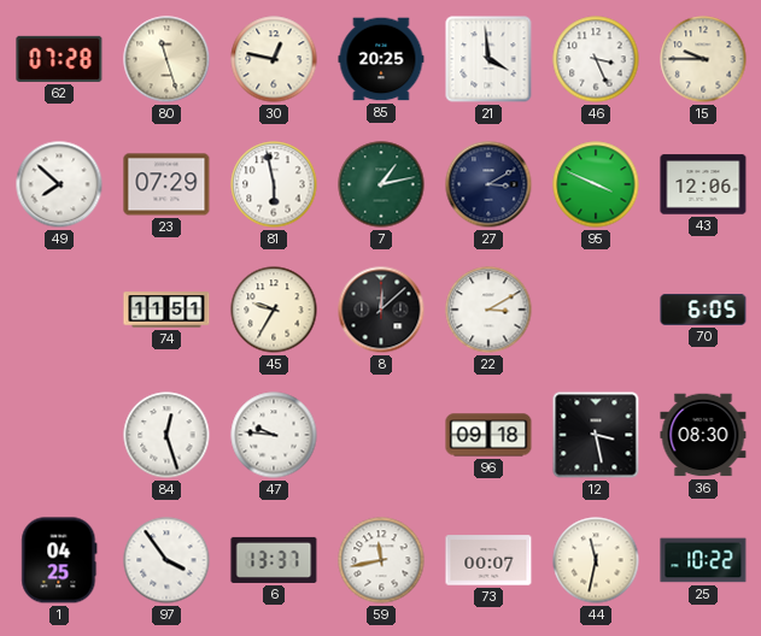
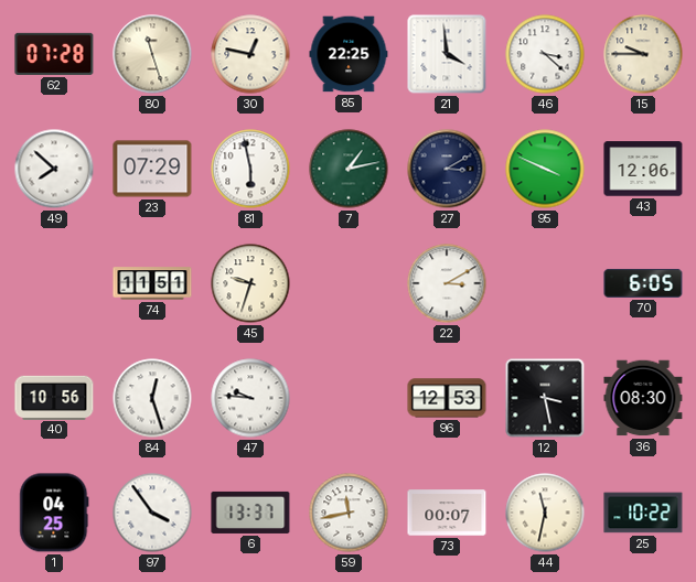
85: 20:25 -> 22:25 (349, 54)
46: 3:26 -> 3:22 (545, 54)
45: 9:35 -> 9:33 (250, 283)
8: 12:08 -> none (381, 310)
40: none -> 10:56 (54, 397)
96: 09:18 -> 12:53 (447, 398)
